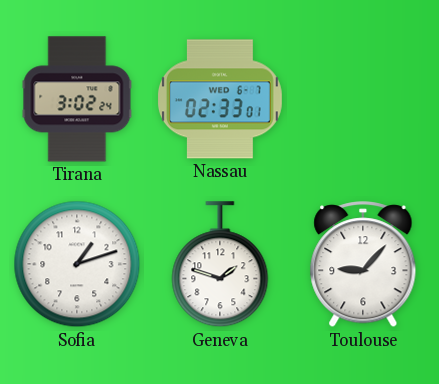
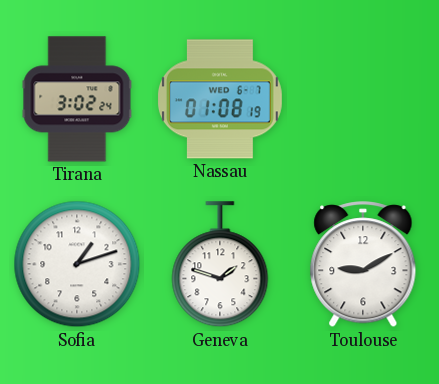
Nassau: 02:33 -> 01:08 (220, 99)
Toulouse: 9:07 -> 9:10 (363, 265)
